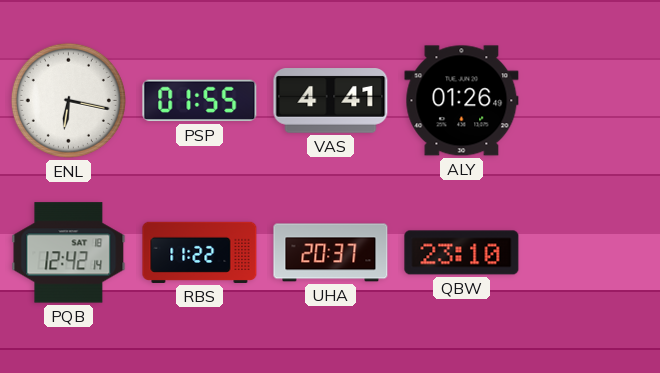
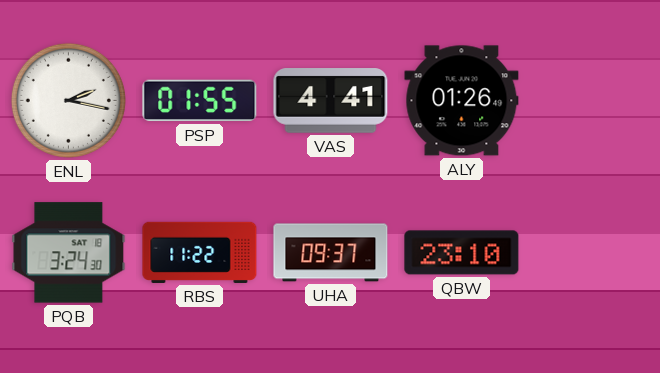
ENL: 6:17 -> 2:17 (68, 100)
PQB: 12:42 -> 3:24 (69, 253)
UHA: 20:37 -> 09:37 (331, 253)
